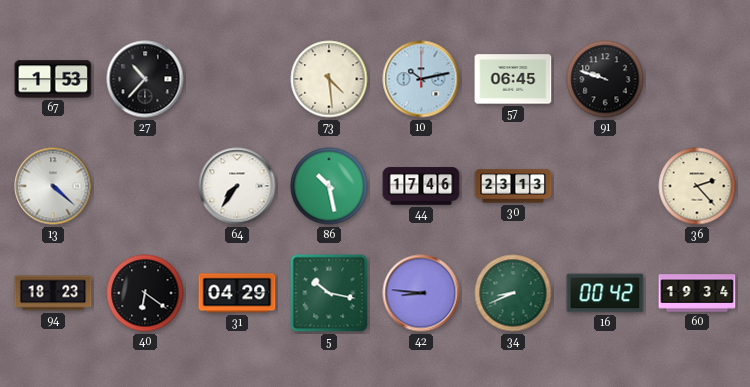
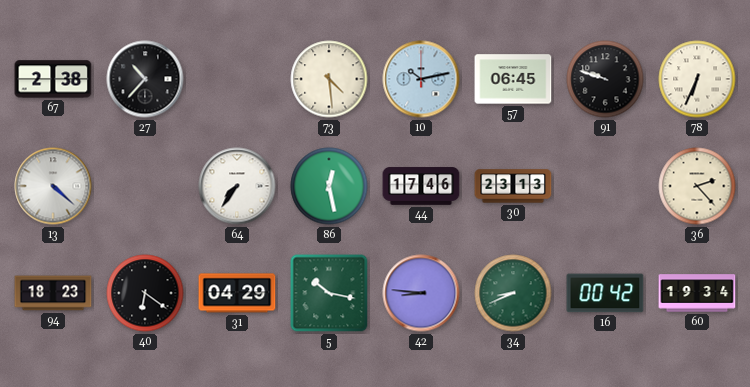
67: 1:53 -> 2:38 (53, 79)
78: none -> 6:34 (697, 79)
86: 10:28 -> 12:28 (329, 186)
